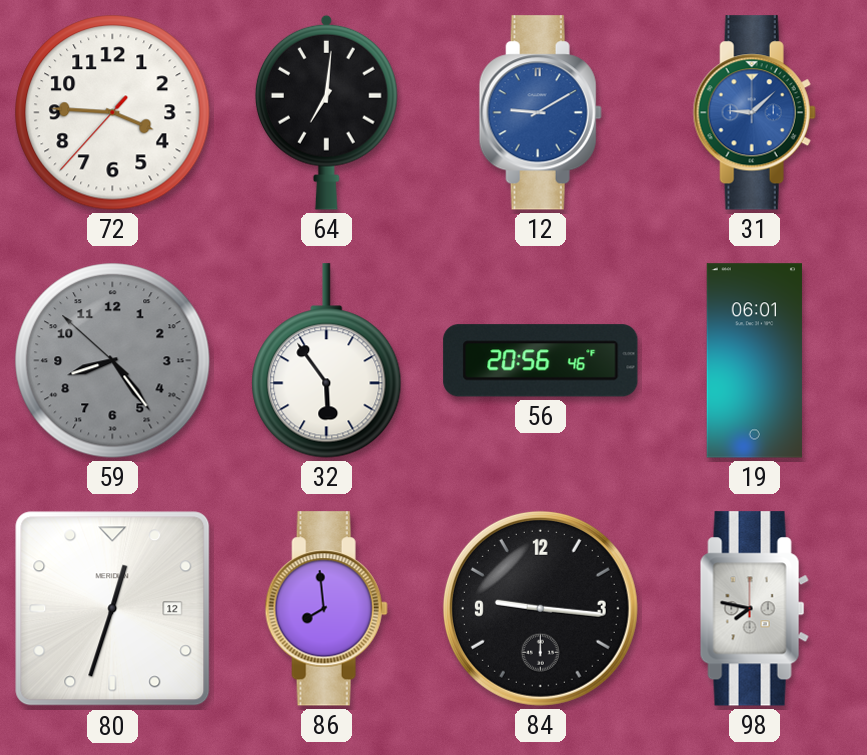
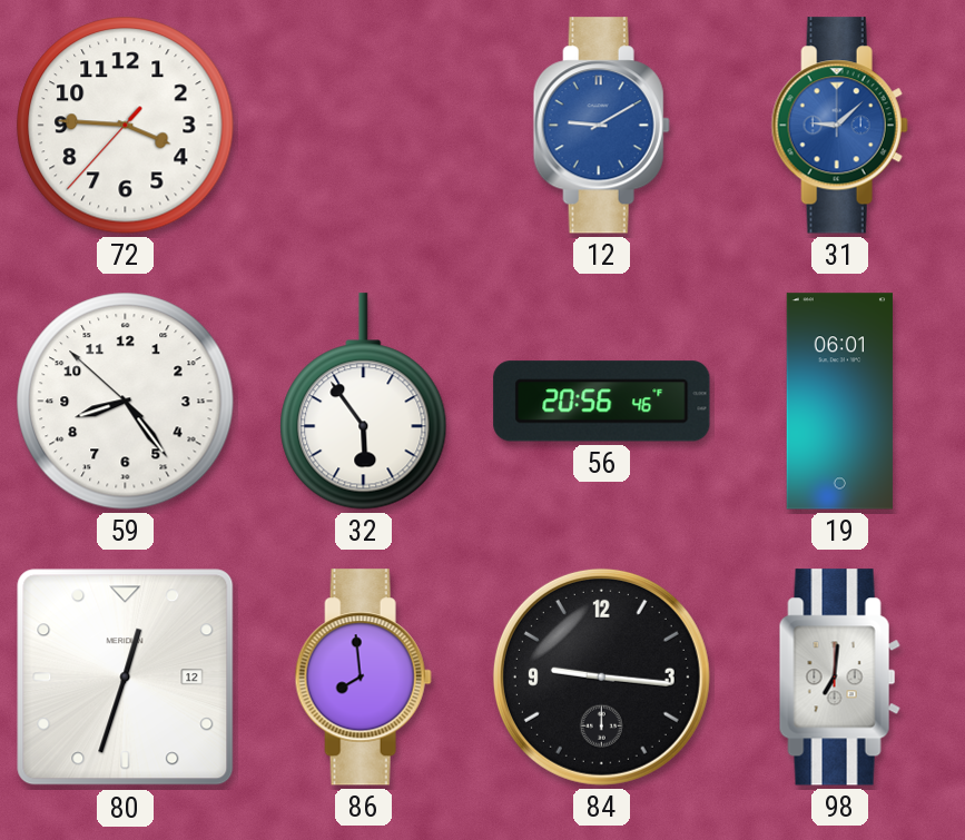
64: 7:01 -> none (326, 112)
59 dial: grey -> white (126, 402)
98: 7:47 -> 7:01 (839, 678)
